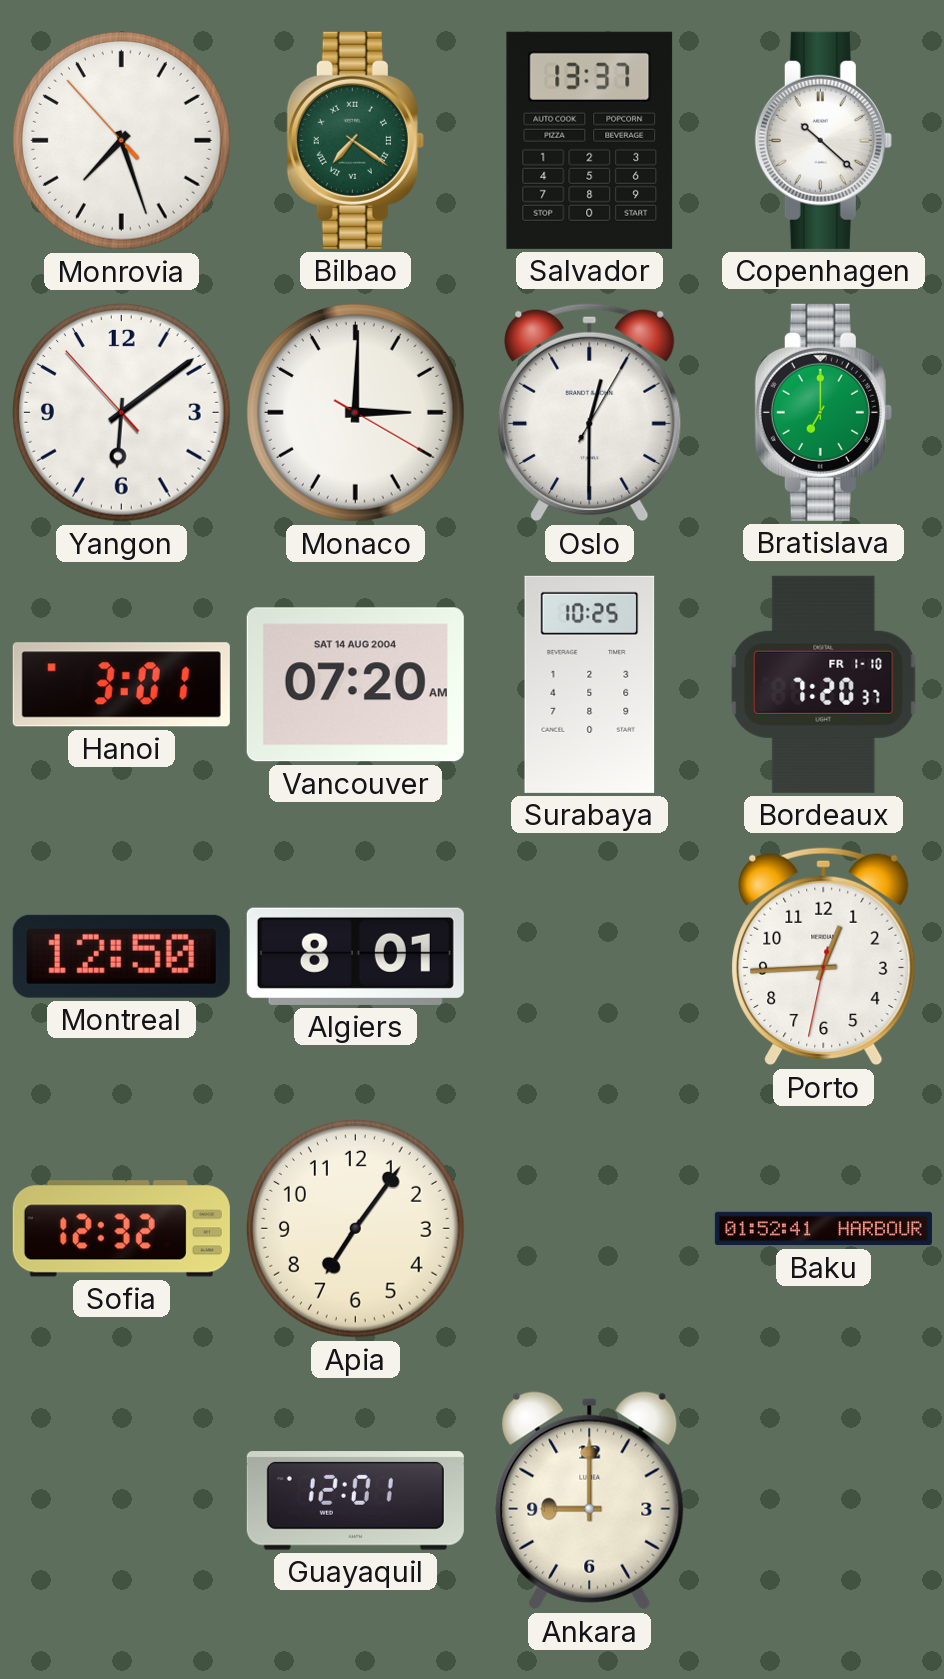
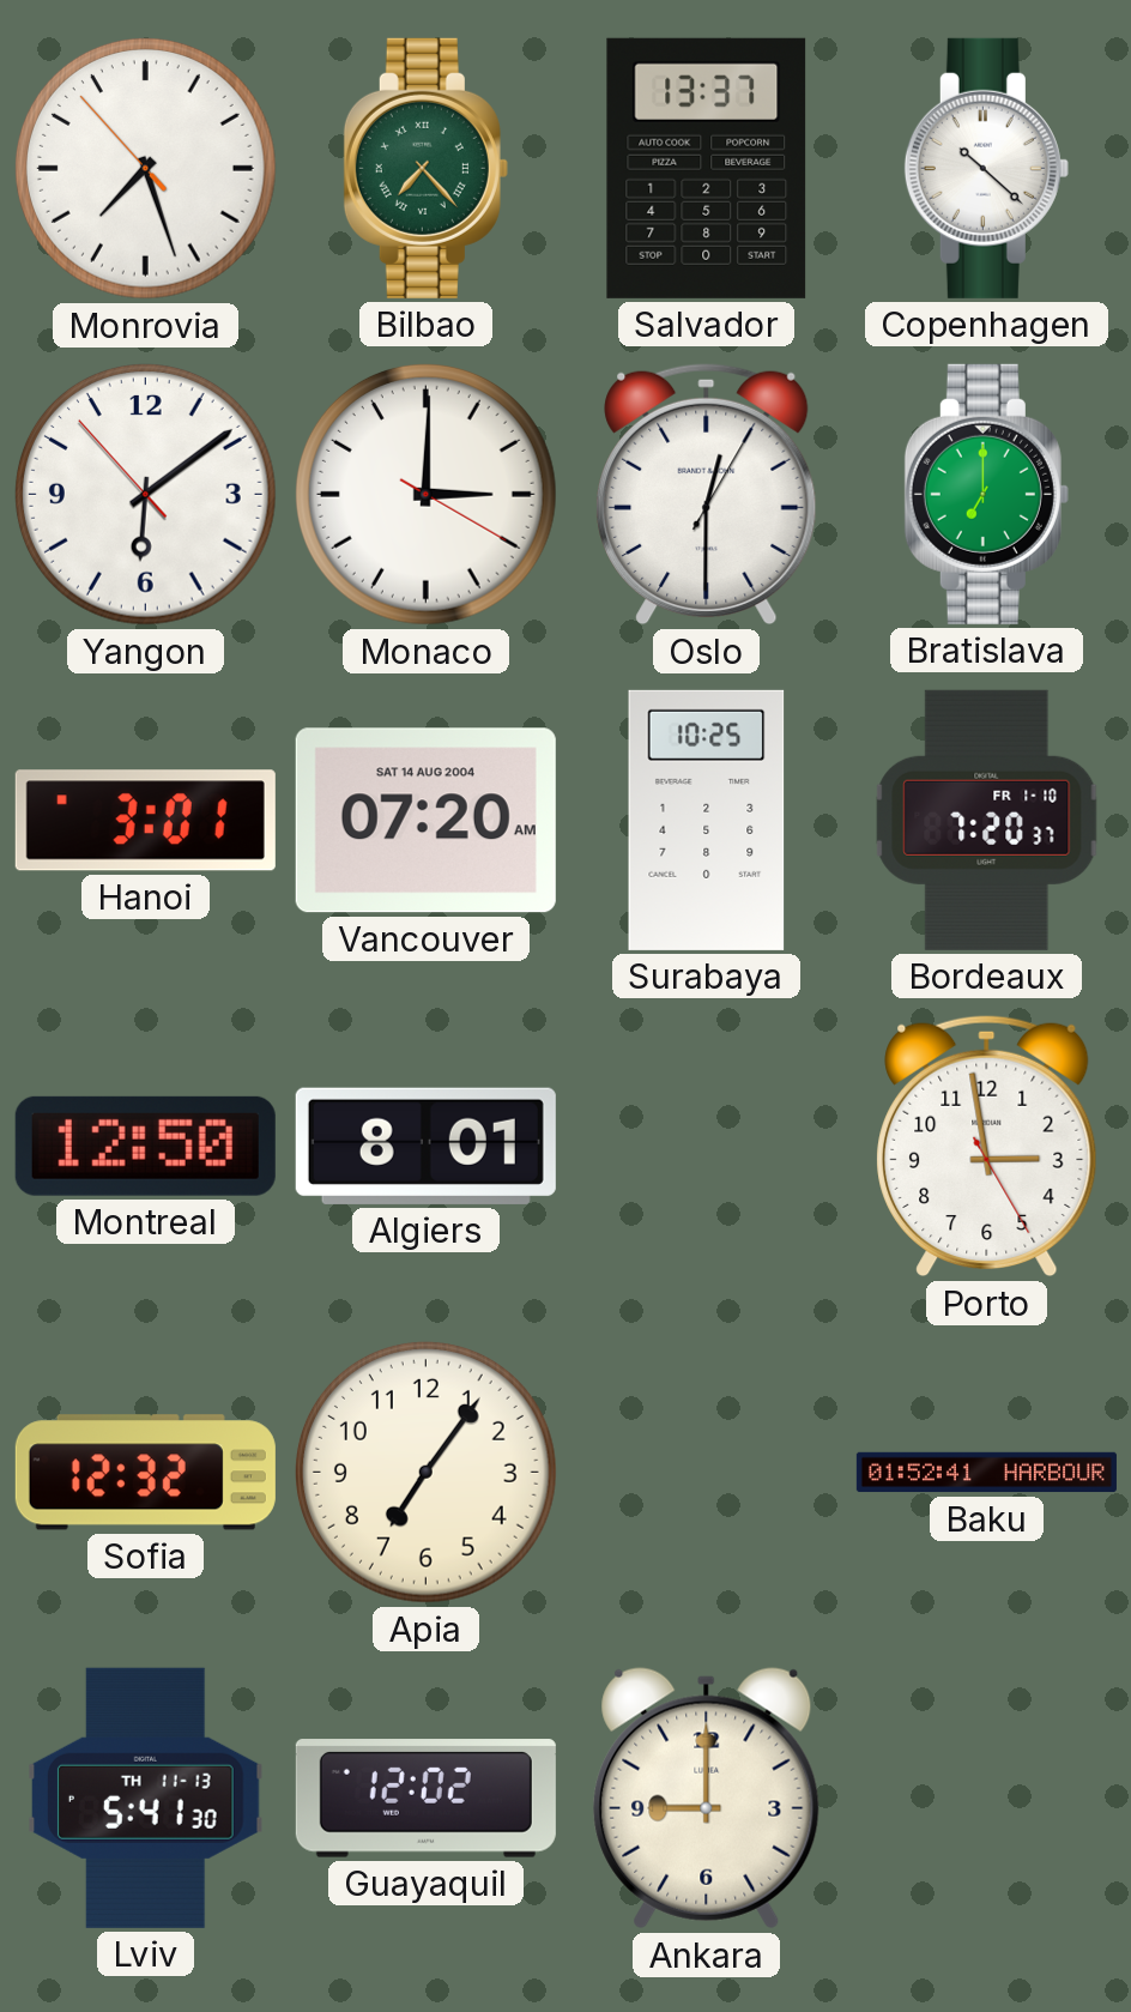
Bilbao: 7:21 -> 7:23 (425, 168)
Porto: 12:44 -> 2:58 (987, 1147)
Lviv: none -> 5:41 (146, 1797)
Guayaquil: 12:01 -> 12:02 (425, 1799)
